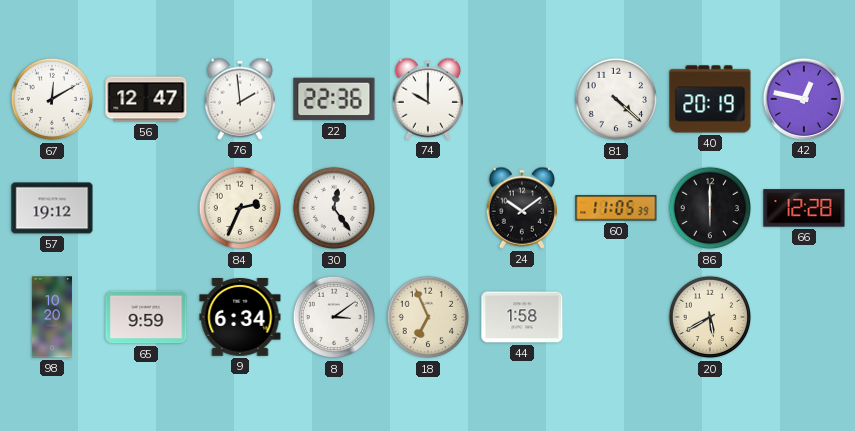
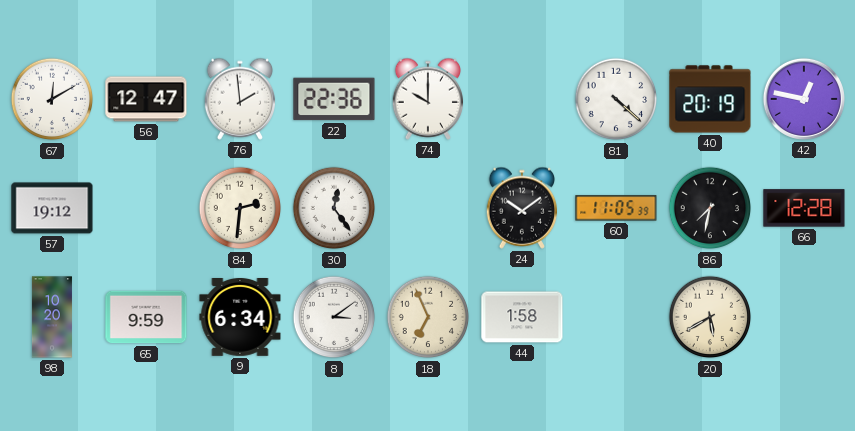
84: 2:34 -> 2:31 (240, 208)
86: 6:00 -> 7:32 (710, 208)
